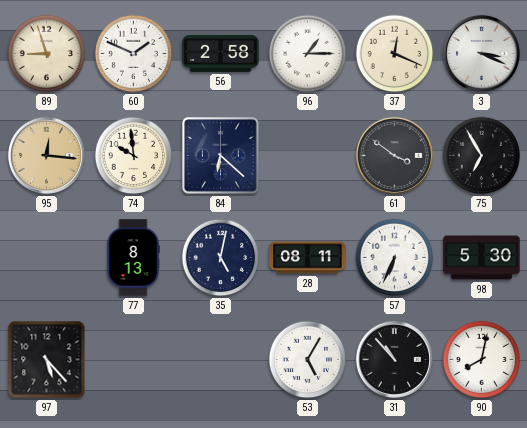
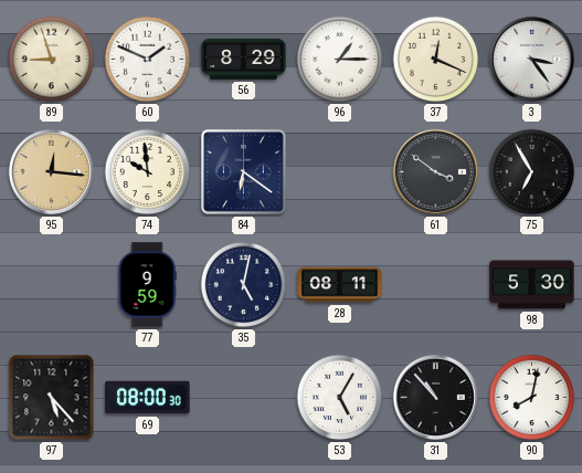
56: 2:58 -> 8:29 (244, 59)
3: 3:19 -> 3:24 (531, 59)
84: 6:22 -> 6:21 (244, 172)
77: 8:13 -> 9:59 (147, 285)
57: 6:34 -> none (395, 258)
69: none -> 08:00 (148, 398)
